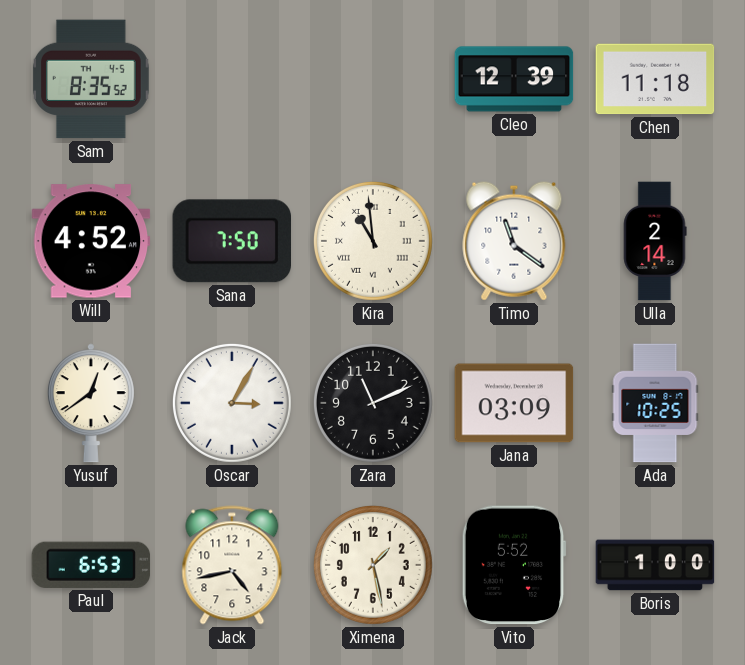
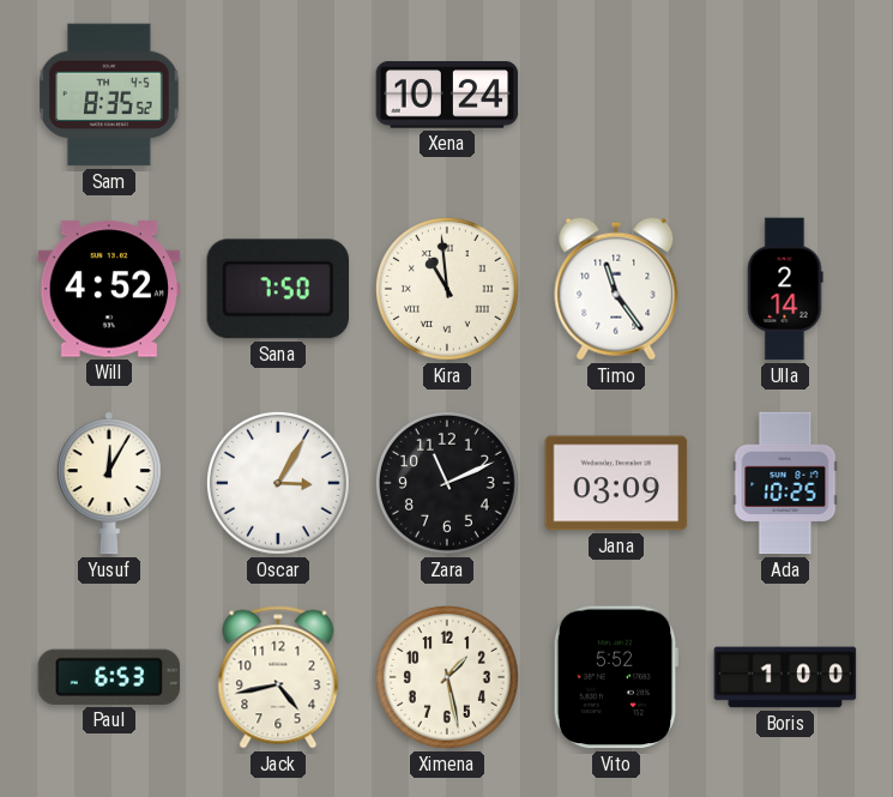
Xena: none -> 10:24 (447, 95)
Cleo: 12:39 -> none (514, 79)
Chen: 11:18 -> none (655, 79)
Timo: 11:21 -> 11:24 (616, 289)
Yusuf: 12:39 -> 12:05 (109, 483)
